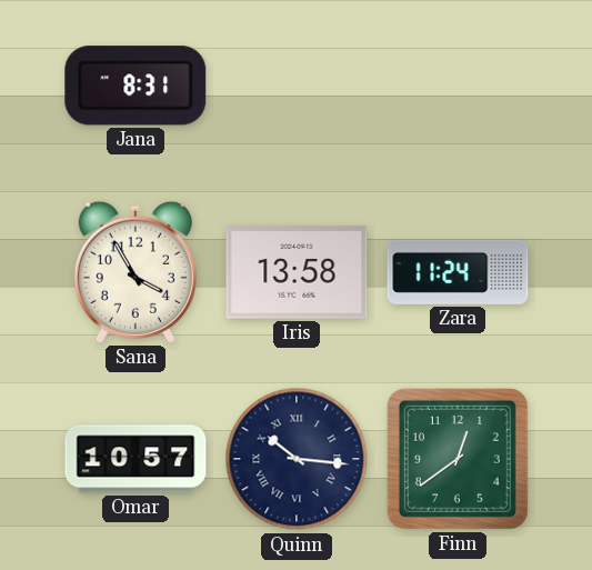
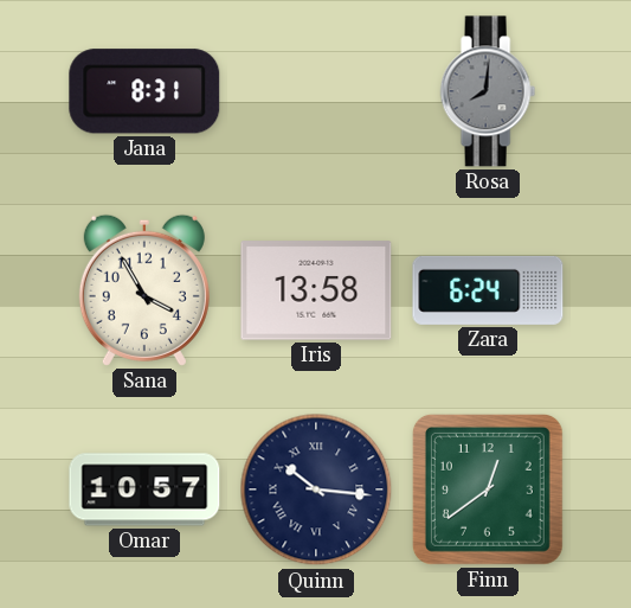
Rosa: none -> 8:01 (488, 91)
Zara: 11:24 -> 6:24 (488, 290)
